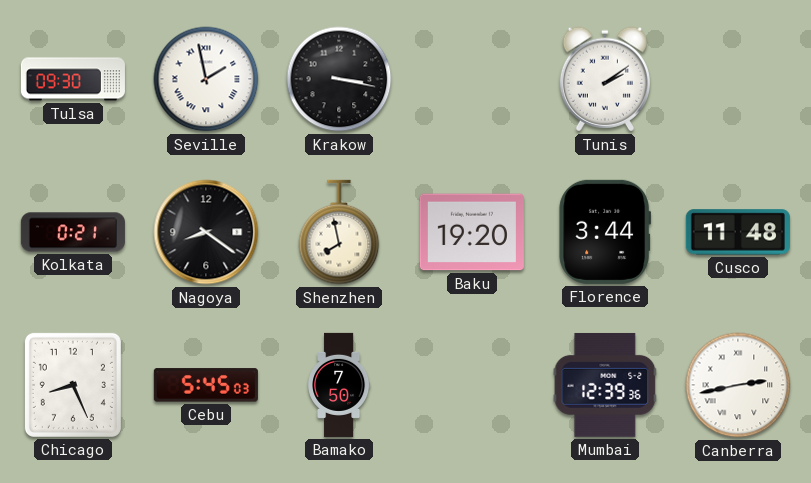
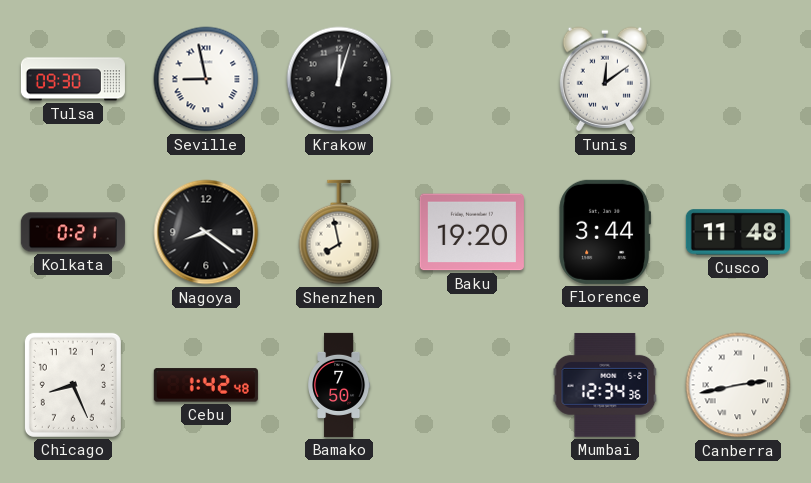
Seville: 1:58 -> 8:58 (206, 79)
Krakow: 3:17 -> 12:03 (339, 79)
Tunis: 2:09 -> 12:09 (605, 79)
Cebu: 5:45 -> 1:42 (206, 385)
Mumbai: 12:39 -> 12:34 (605, 385)
